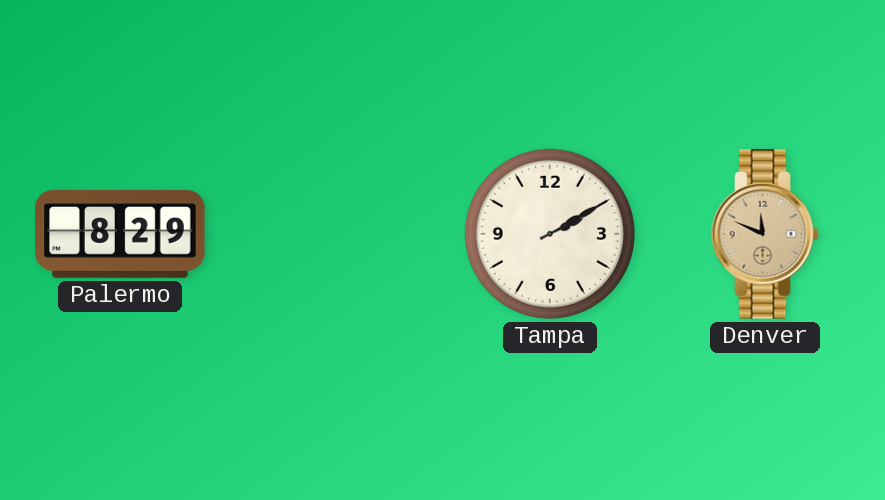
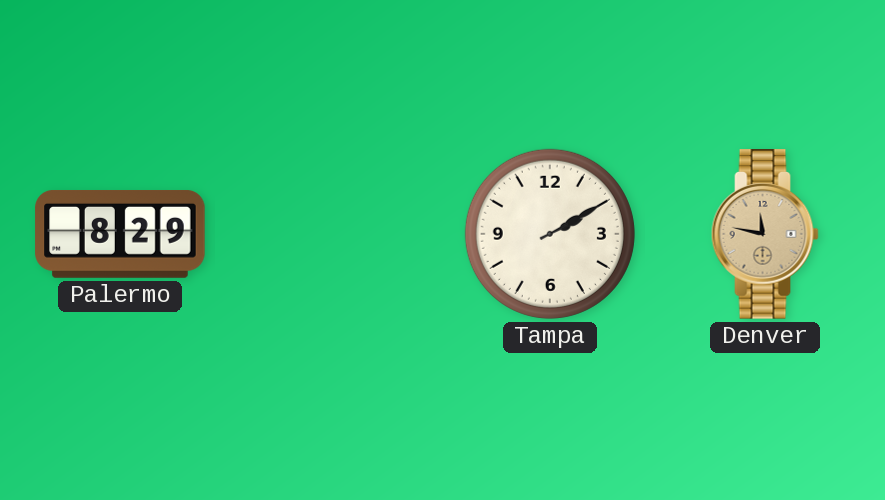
Denver: 11:49 -> 11:47 (765, 234)
